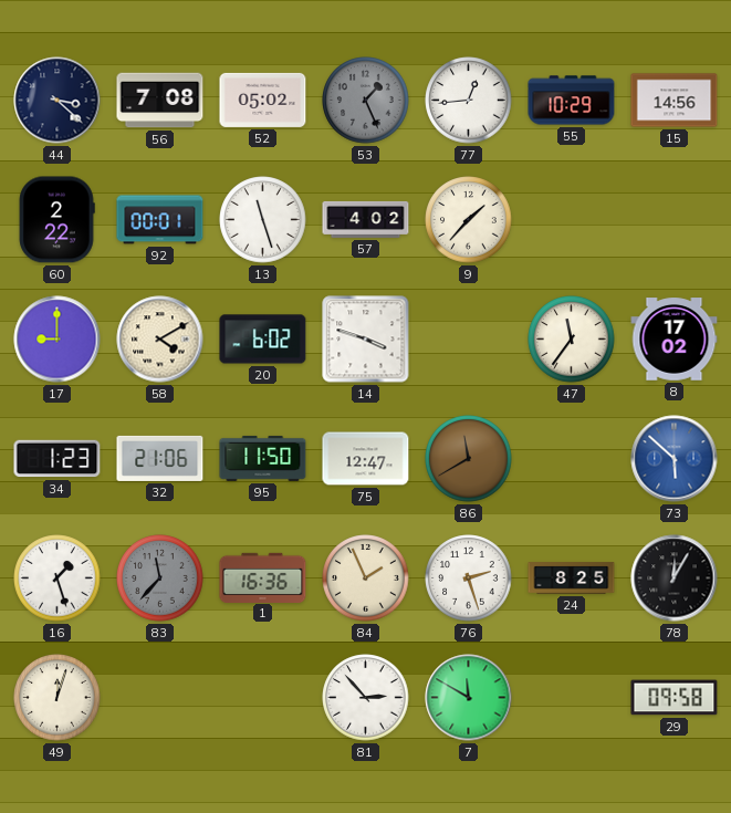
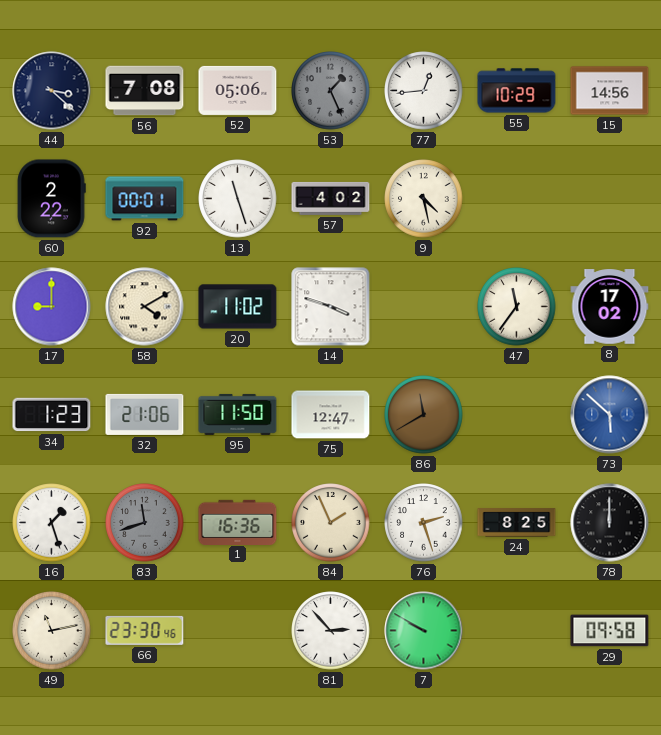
52: 05:02 -> 05:06 (238, 90)
9: 1:37 -> 4:28 (424, 199)
20: 6:02 -> 11:02 (238, 307)
83: 11:37 -> 11:42 (145, 523)
78: 12:05 -> 12:00 (610, 523)
49: 12:03 -> 11:13 (52, 631)
66: none -> 23:30 (145, 630)
7: 11:50 -> 9:50 (424, 631)
